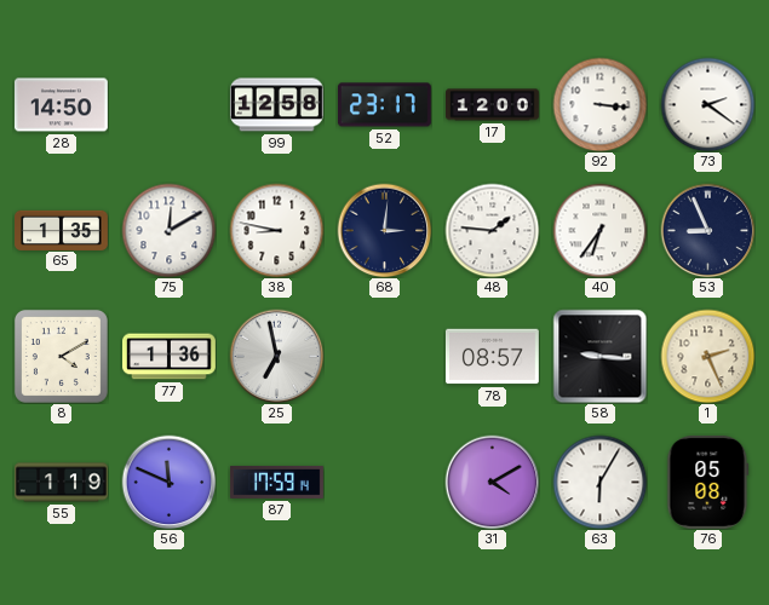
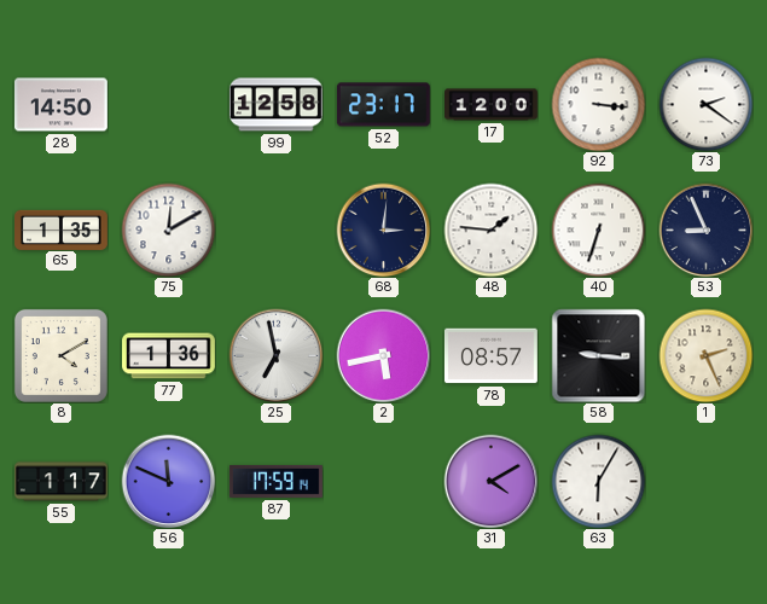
38: 8:47 -> none (276, 230)
40: 6:36 -> 6:33 (598, 230)
2: none -> 5:43 (383, 355)
55: 1:19 -> 1:17 (62, 482)
76: 05:08 -> none (708, 482)
